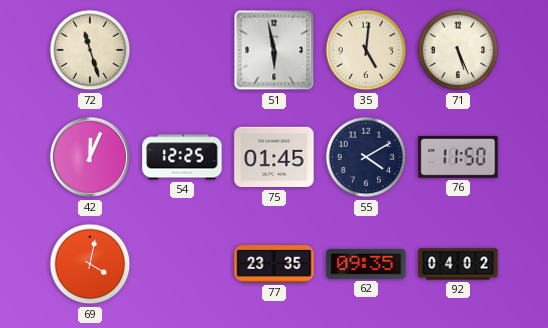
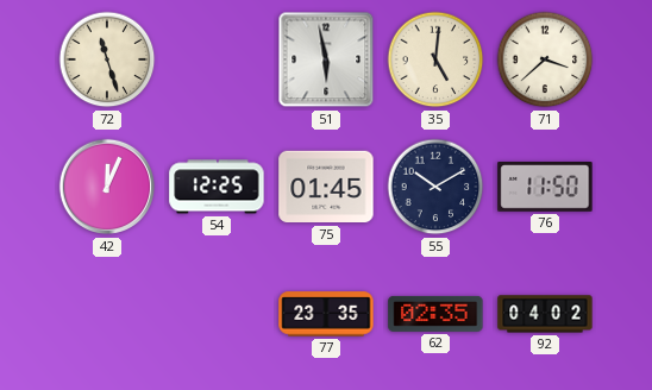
71: 5:26 -> 3:38 (545, 59)
55: 4:10 -> 10:10 (435, 187)
69: 4:02 -> none (90, 264)
62: 09:35 -> 02:35 (435, 314)
